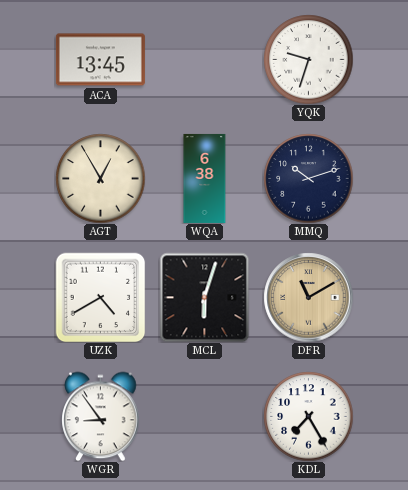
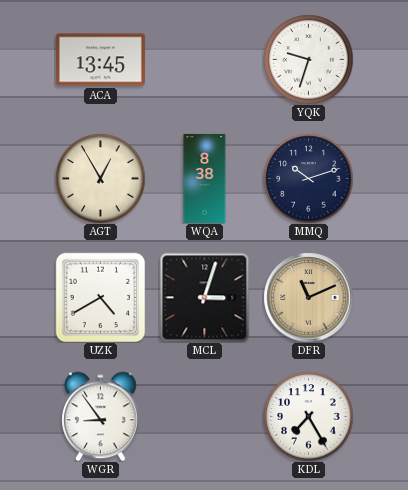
WQA: 6:38 -> 8:38 (205, 178)
MCL: 6:03 -> 3:03 (204, 297)
DFR: 11:10 -> 11:11 (308, 297)
